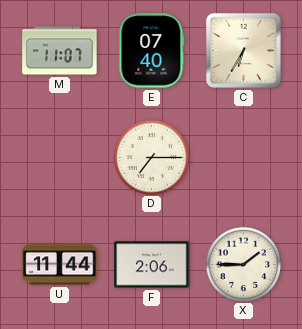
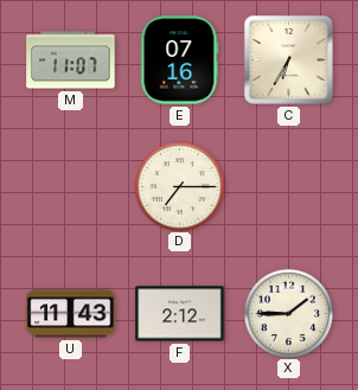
E: 07:40 -> 07:16 (180, 60)
U: 11:44 -> 11:43 (71, 314)
F: 2:06 -> 2:12 (180, 314)
